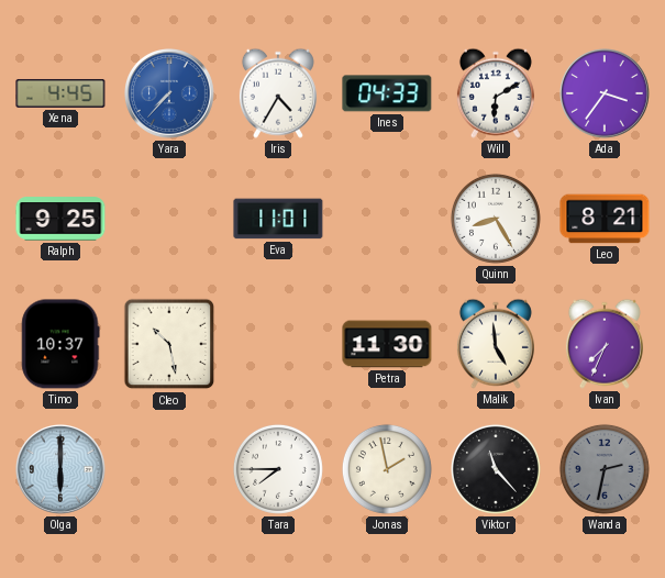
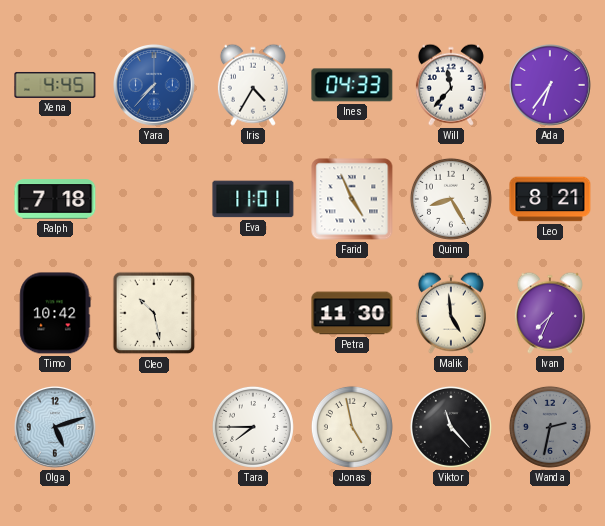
Will: 6:10 -> 11:37 (451, 85)
Ada: 3:36 -> 6:36 (551, 86)
Ralph: 9:25 -> 7:18 (55, 199)
Farid: none -> 4:56 (352, 199)
Timo: 10:37 -> 10:42 (55, 313)
Olga: 6:00 -> 5:12 (56, 428)
Jonas: 1:58 -> 4:58 (352, 427)
